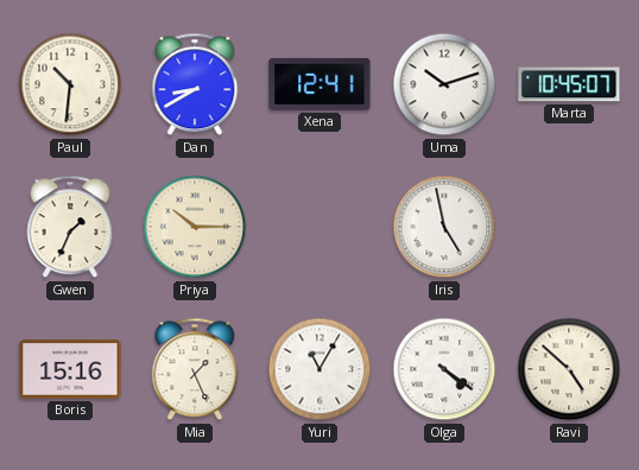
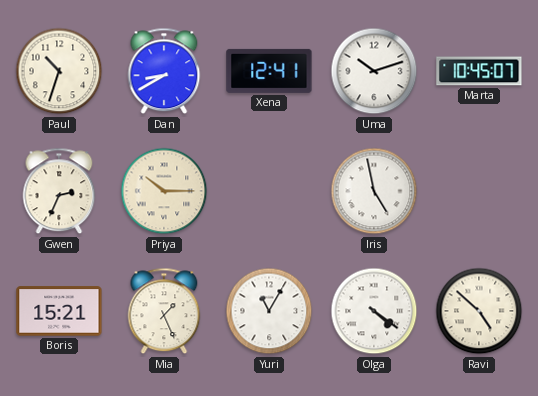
Paul: 10:31 -> 10:33 (59, 71)
Gwen: 1:34 -> 2:34 (59, 191)
Boris: 15:16 -> 15:21 (59, 311)
